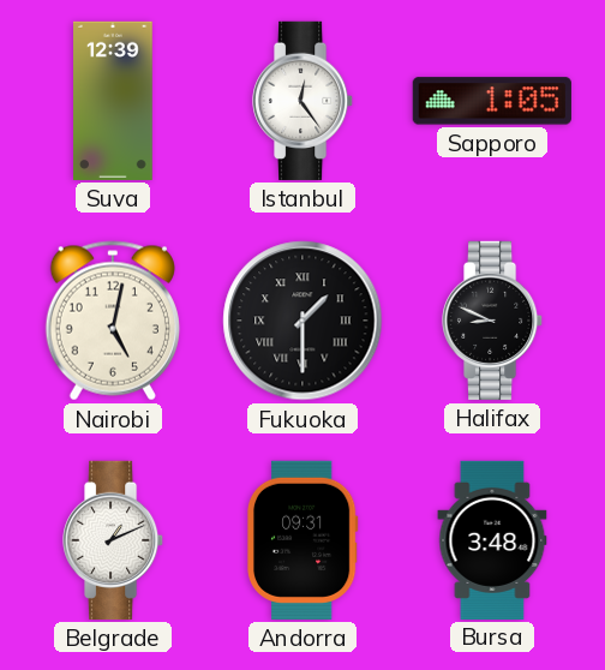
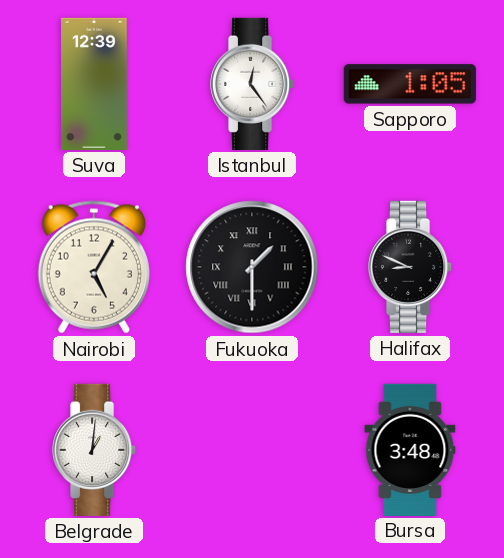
Nairobi: 5:02 -> 5:05 (94, 267)
Belgrade: 1:11 -> 1:01 (95, 450)
Andorra: 09:31 -> none (302, 540)
